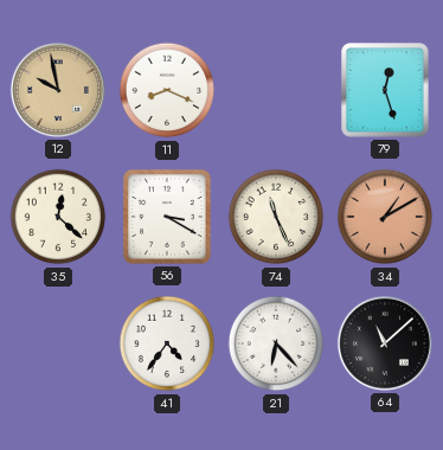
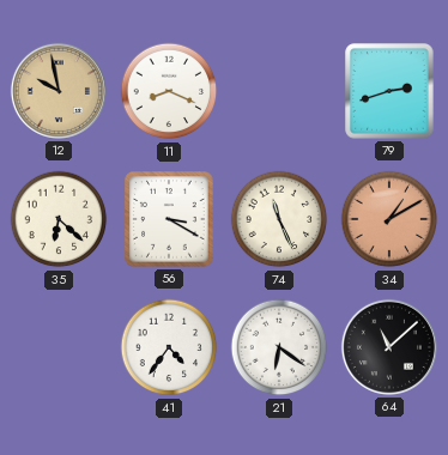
79: 12:27 -> 2:42 (389, 91)
35: 12:22 -> 6:22 (59, 219)
21: 6:23 -> 6:21 (279, 347)
